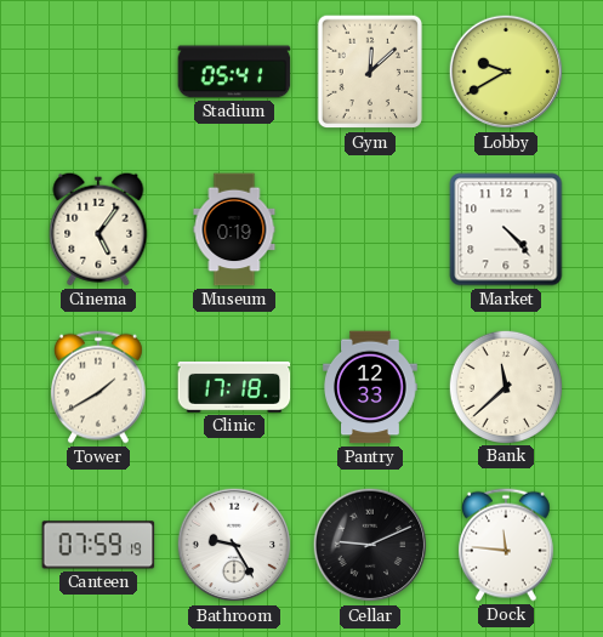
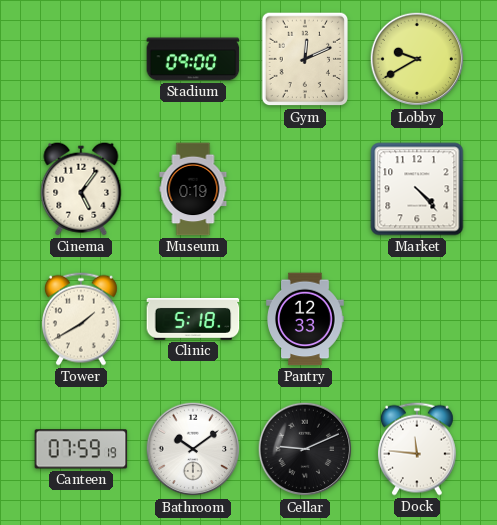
Stadium: 05:41 -> 09:00 (193, 59)
Gym: 12:08 -> 12:11 (305, 59)
Clinic: 17:18 -> 5:18 (193, 319)
Bank: 11:38 -> none (505, 386)
Bathroom: 9:25 -> 10:09 (193, 449)
